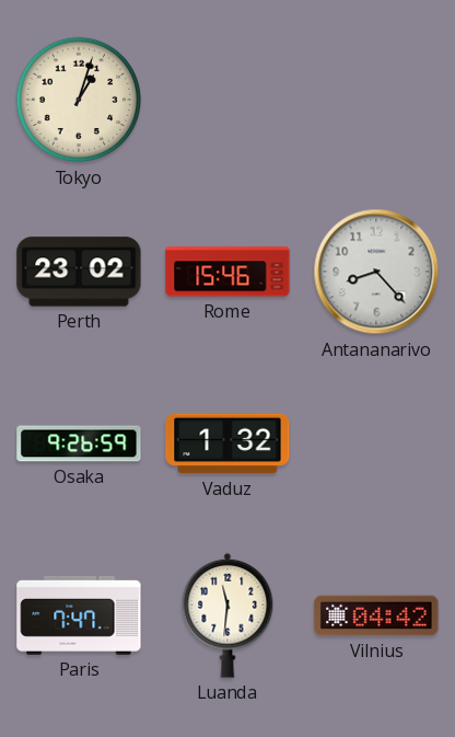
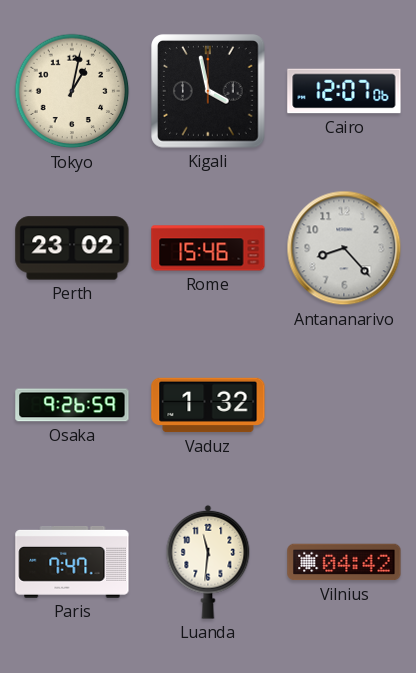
Tokyo: 1:03 -> 1:02 (72, 91)
Kigali: none -> 3:58 (208, 91)
Cairo: none -> 12:07 (344, 91)
